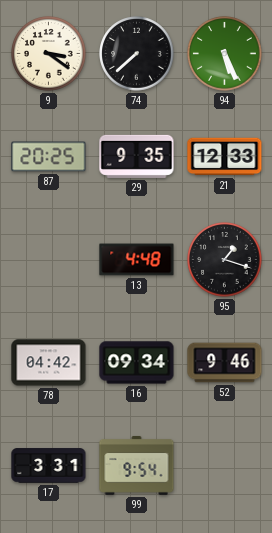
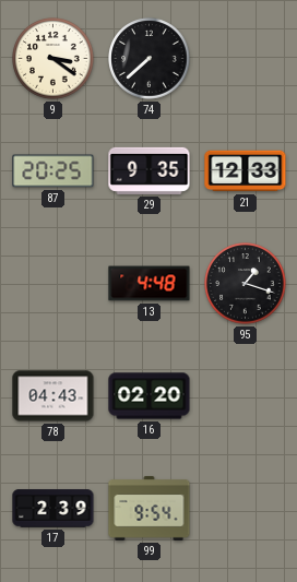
94: 5:26 -> none (225, 54)
78: 04:42 -> 04:43 (54, 396)
16: 09:34 -> 02:20 (150, 396)
52: 9:46 -> none (225, 363)
17: 3:31 -> 2:39 (54, 509)
